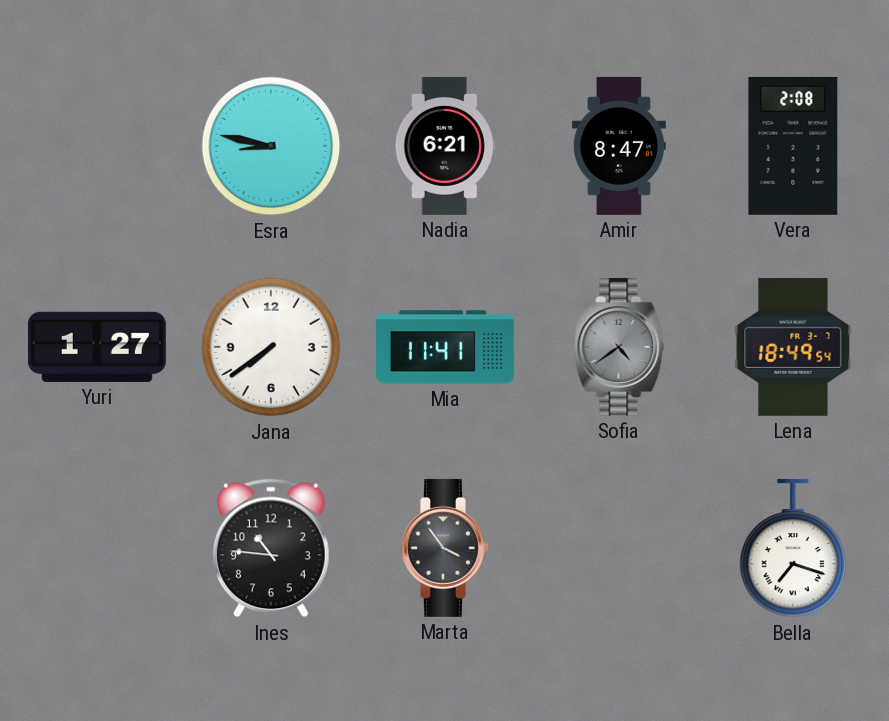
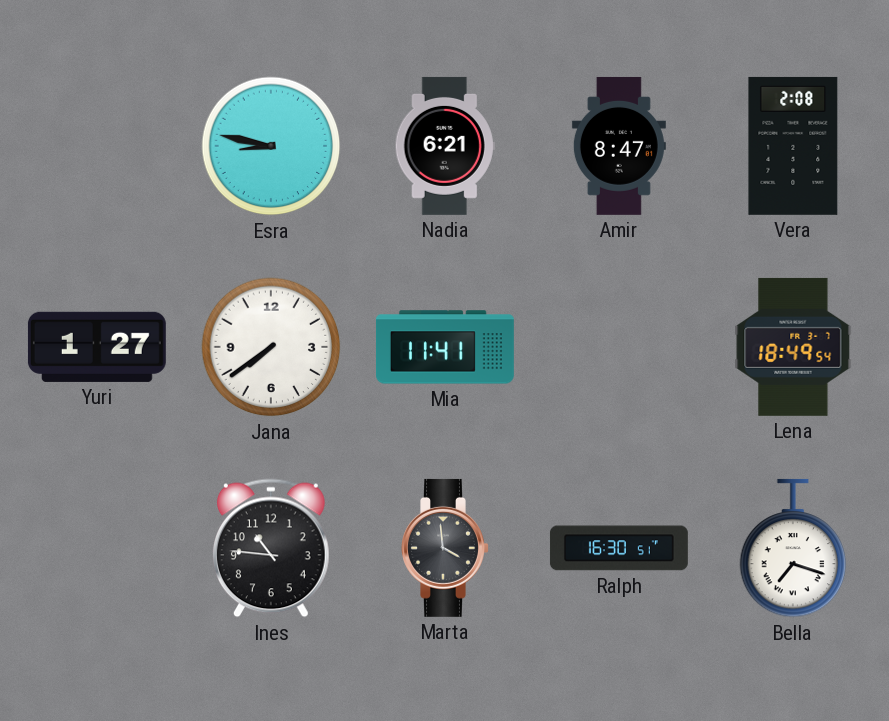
Sofia: 4:39 -> none (619, 347)
Marta: 3:54 -> 3:59 (445, 548)
Ralph: none -> 16:30 (619, 548)
